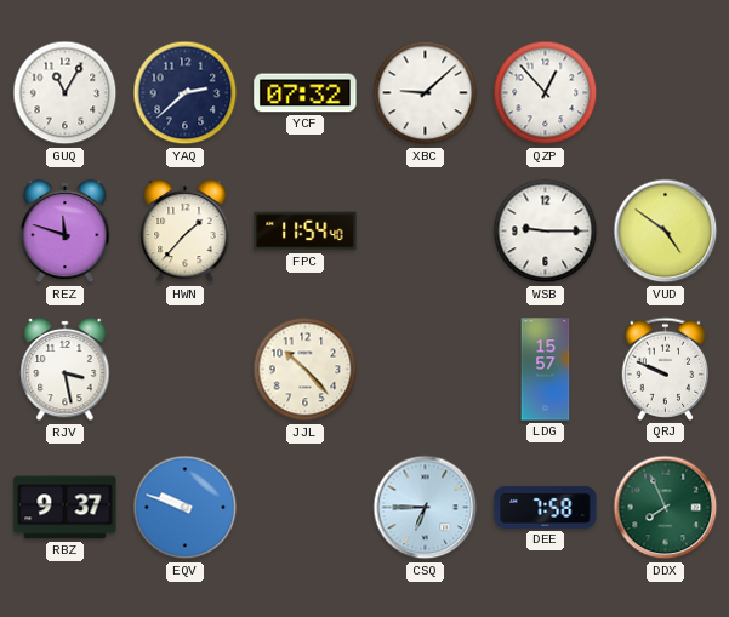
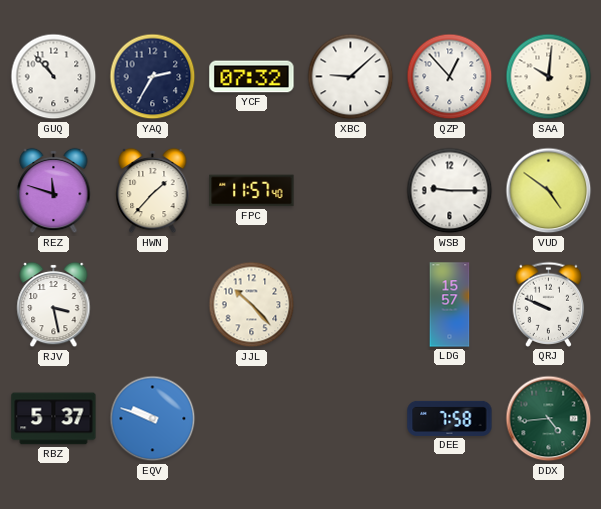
GUQ: 11:05 -> 10:53 (54, 77)
YAQ: 2:38 -> 2:35 (153, 77)
SAA: none -> 10:01 (549, 77)
FPC: 11:54 -> 11:57 (252, 191)
RBZ: 9:37 -> 5:37 (54, 419)
CSQ: 6:45 -> none (426, 508)
DDX: 7:56 -> 4:44 (549, 419)
